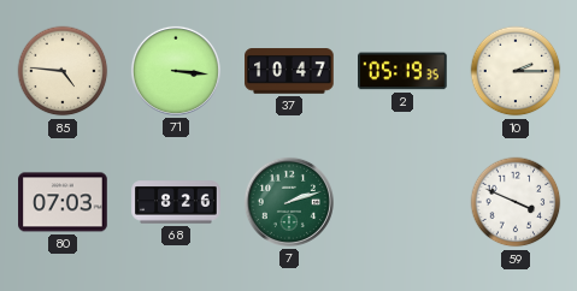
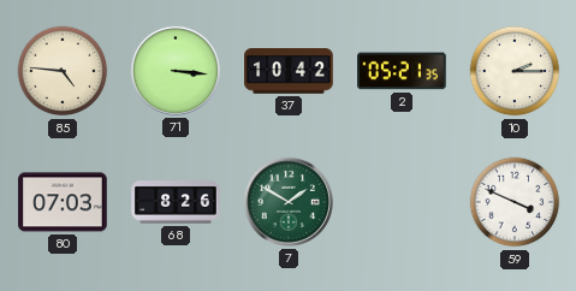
37: 10:47 -> 10:42 (289, 71)
2: 05:19 -> 05:21 (403, 71)
7: 2:12 -> 1:50 (289, 202)
